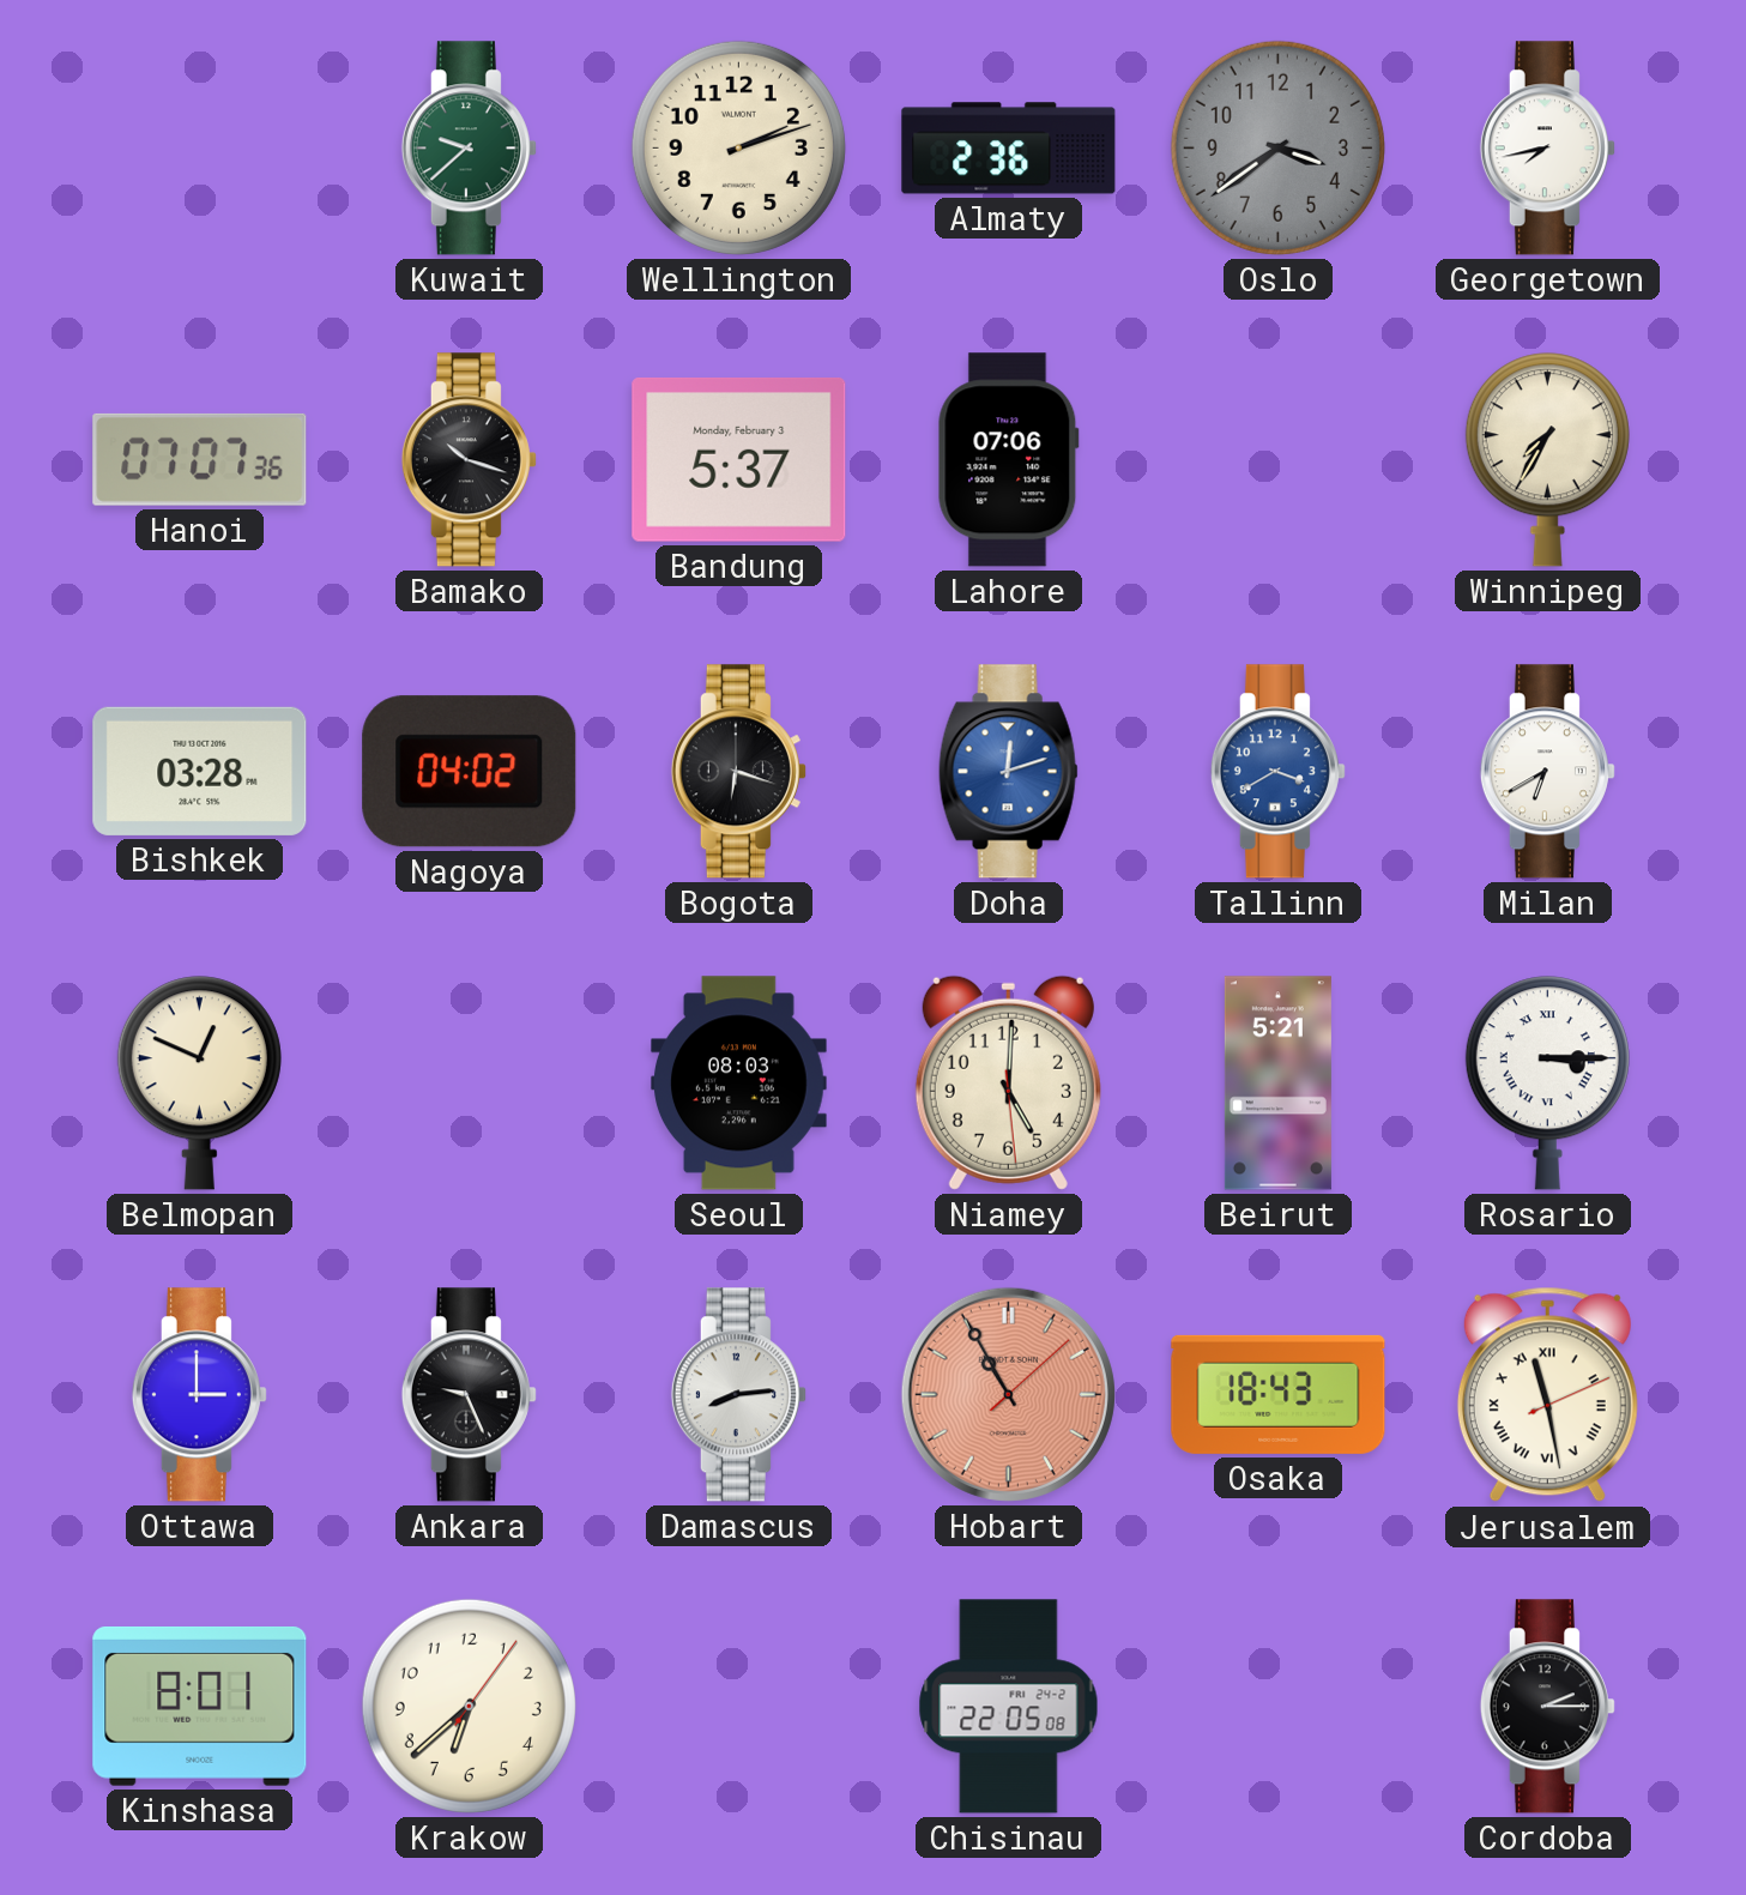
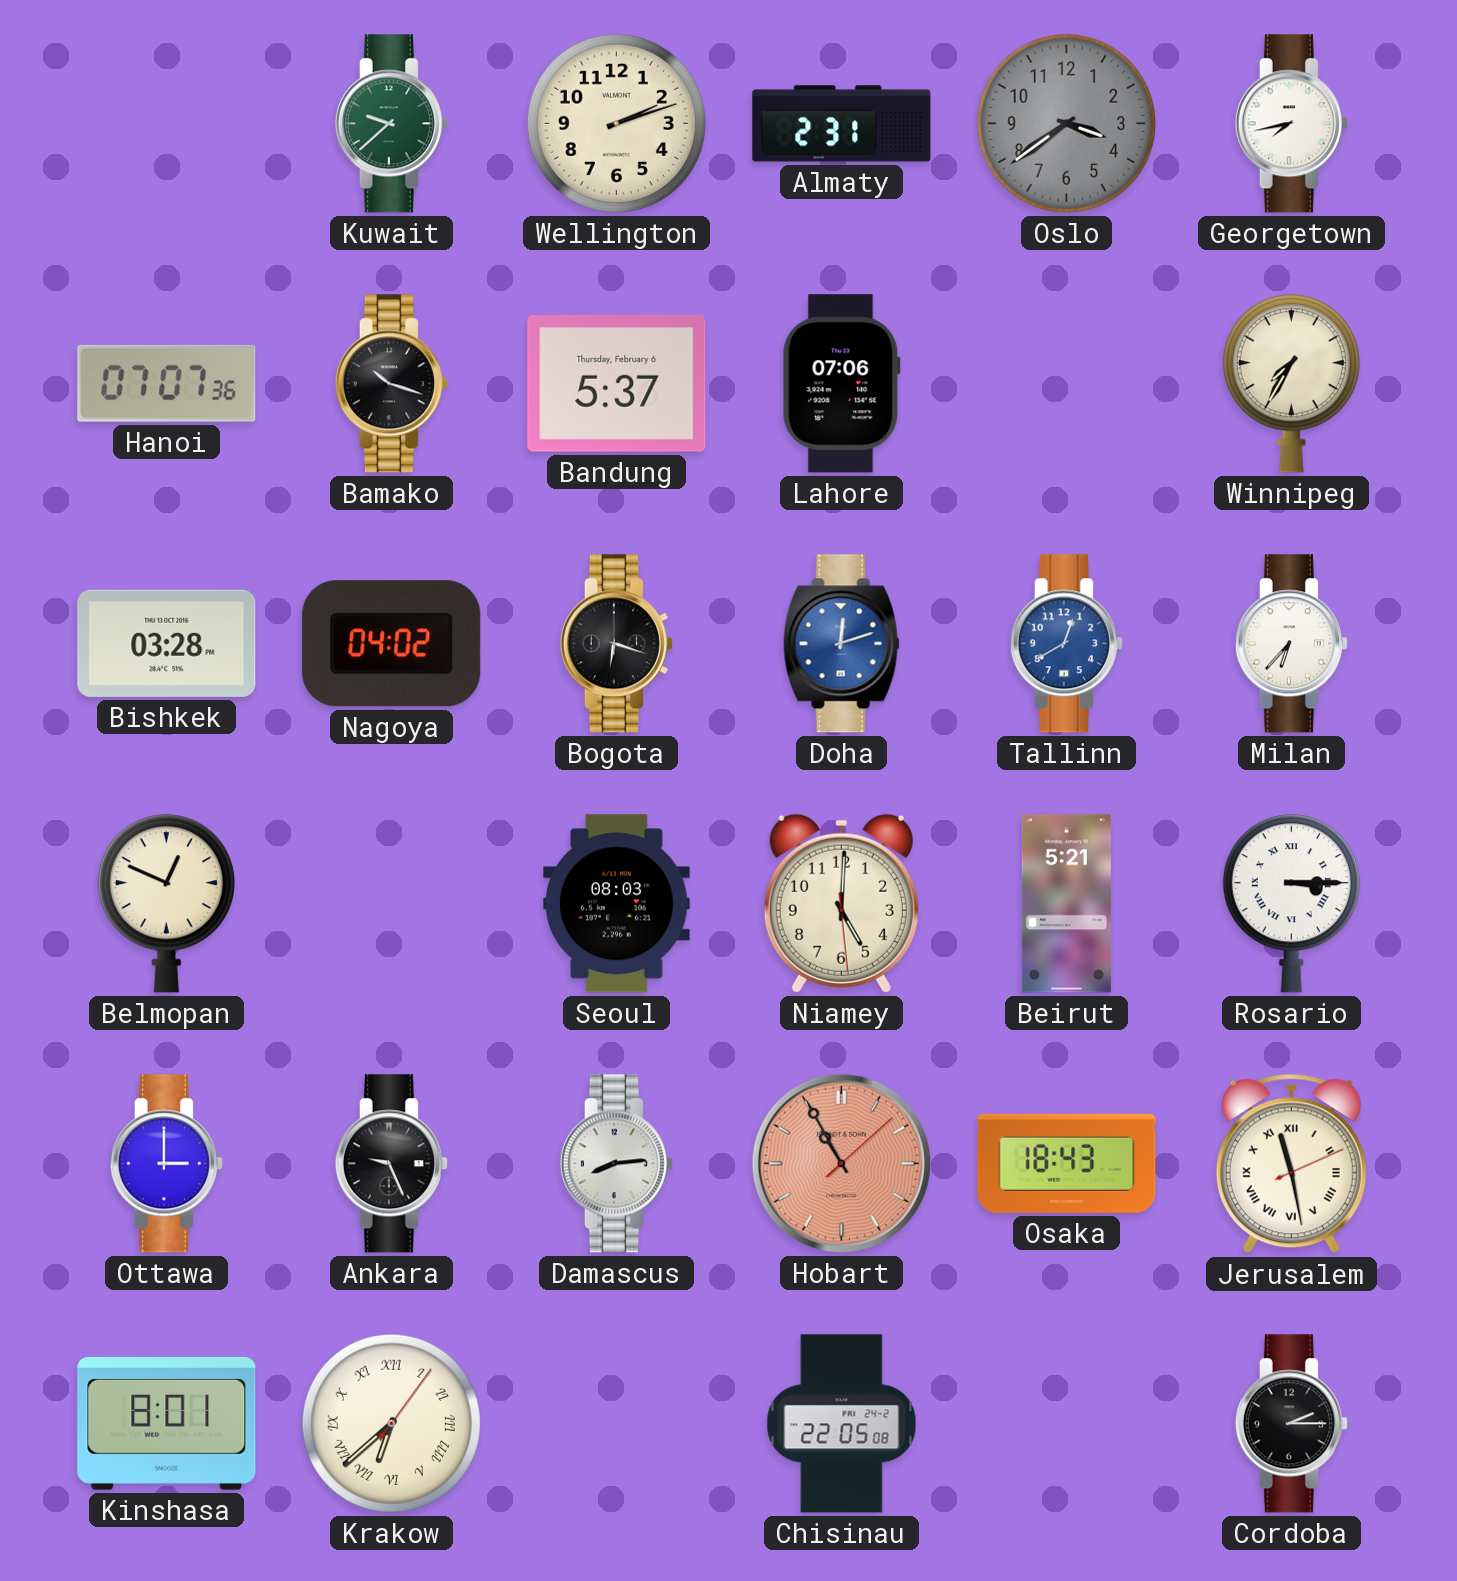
Almaty: 2:36 -> 2:31 (842, 124)
Bandung date: Monday, February 3 -> Thursday, February 6 (617, 383)
Tallinn: 3:40 -> 12:40 (1066, 644)
Milan: 6:40 -> 6:37 (1291, 644)
Krakow numerals: Arabic -> Roman (391, 1423)
